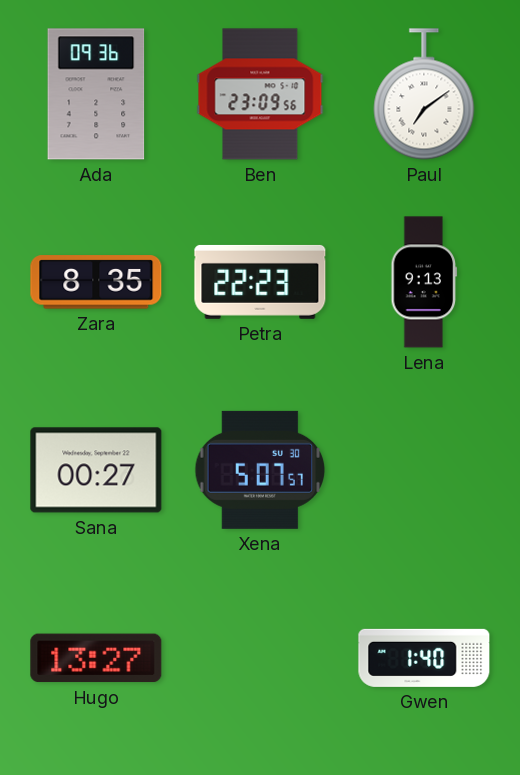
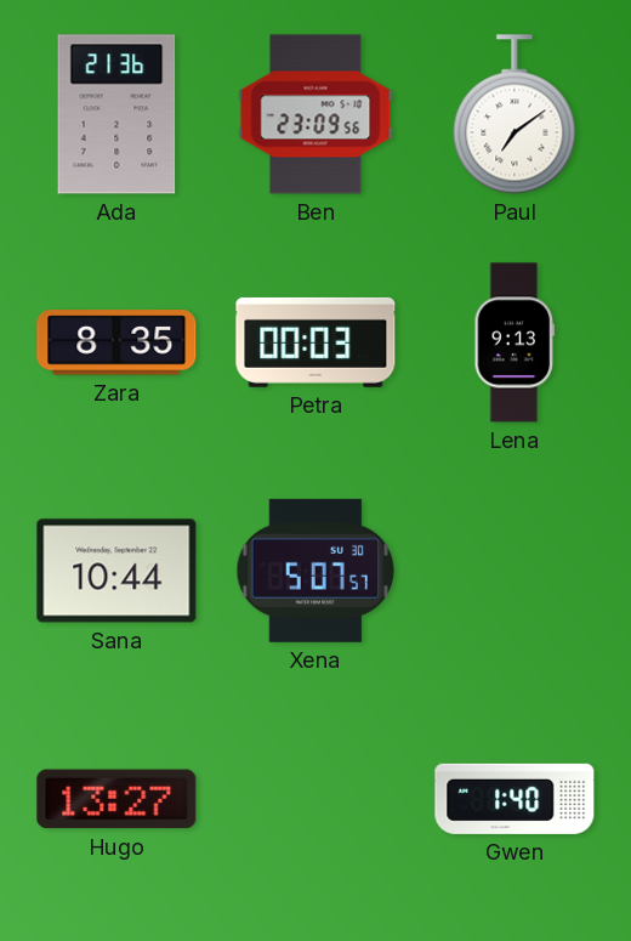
Ada: 09:36 -> 21:36 (116, 114)
Petra: 22:23 -> 00:03 (315, 342)
Sana: 00:27 -> 10:44 (116, 571)
